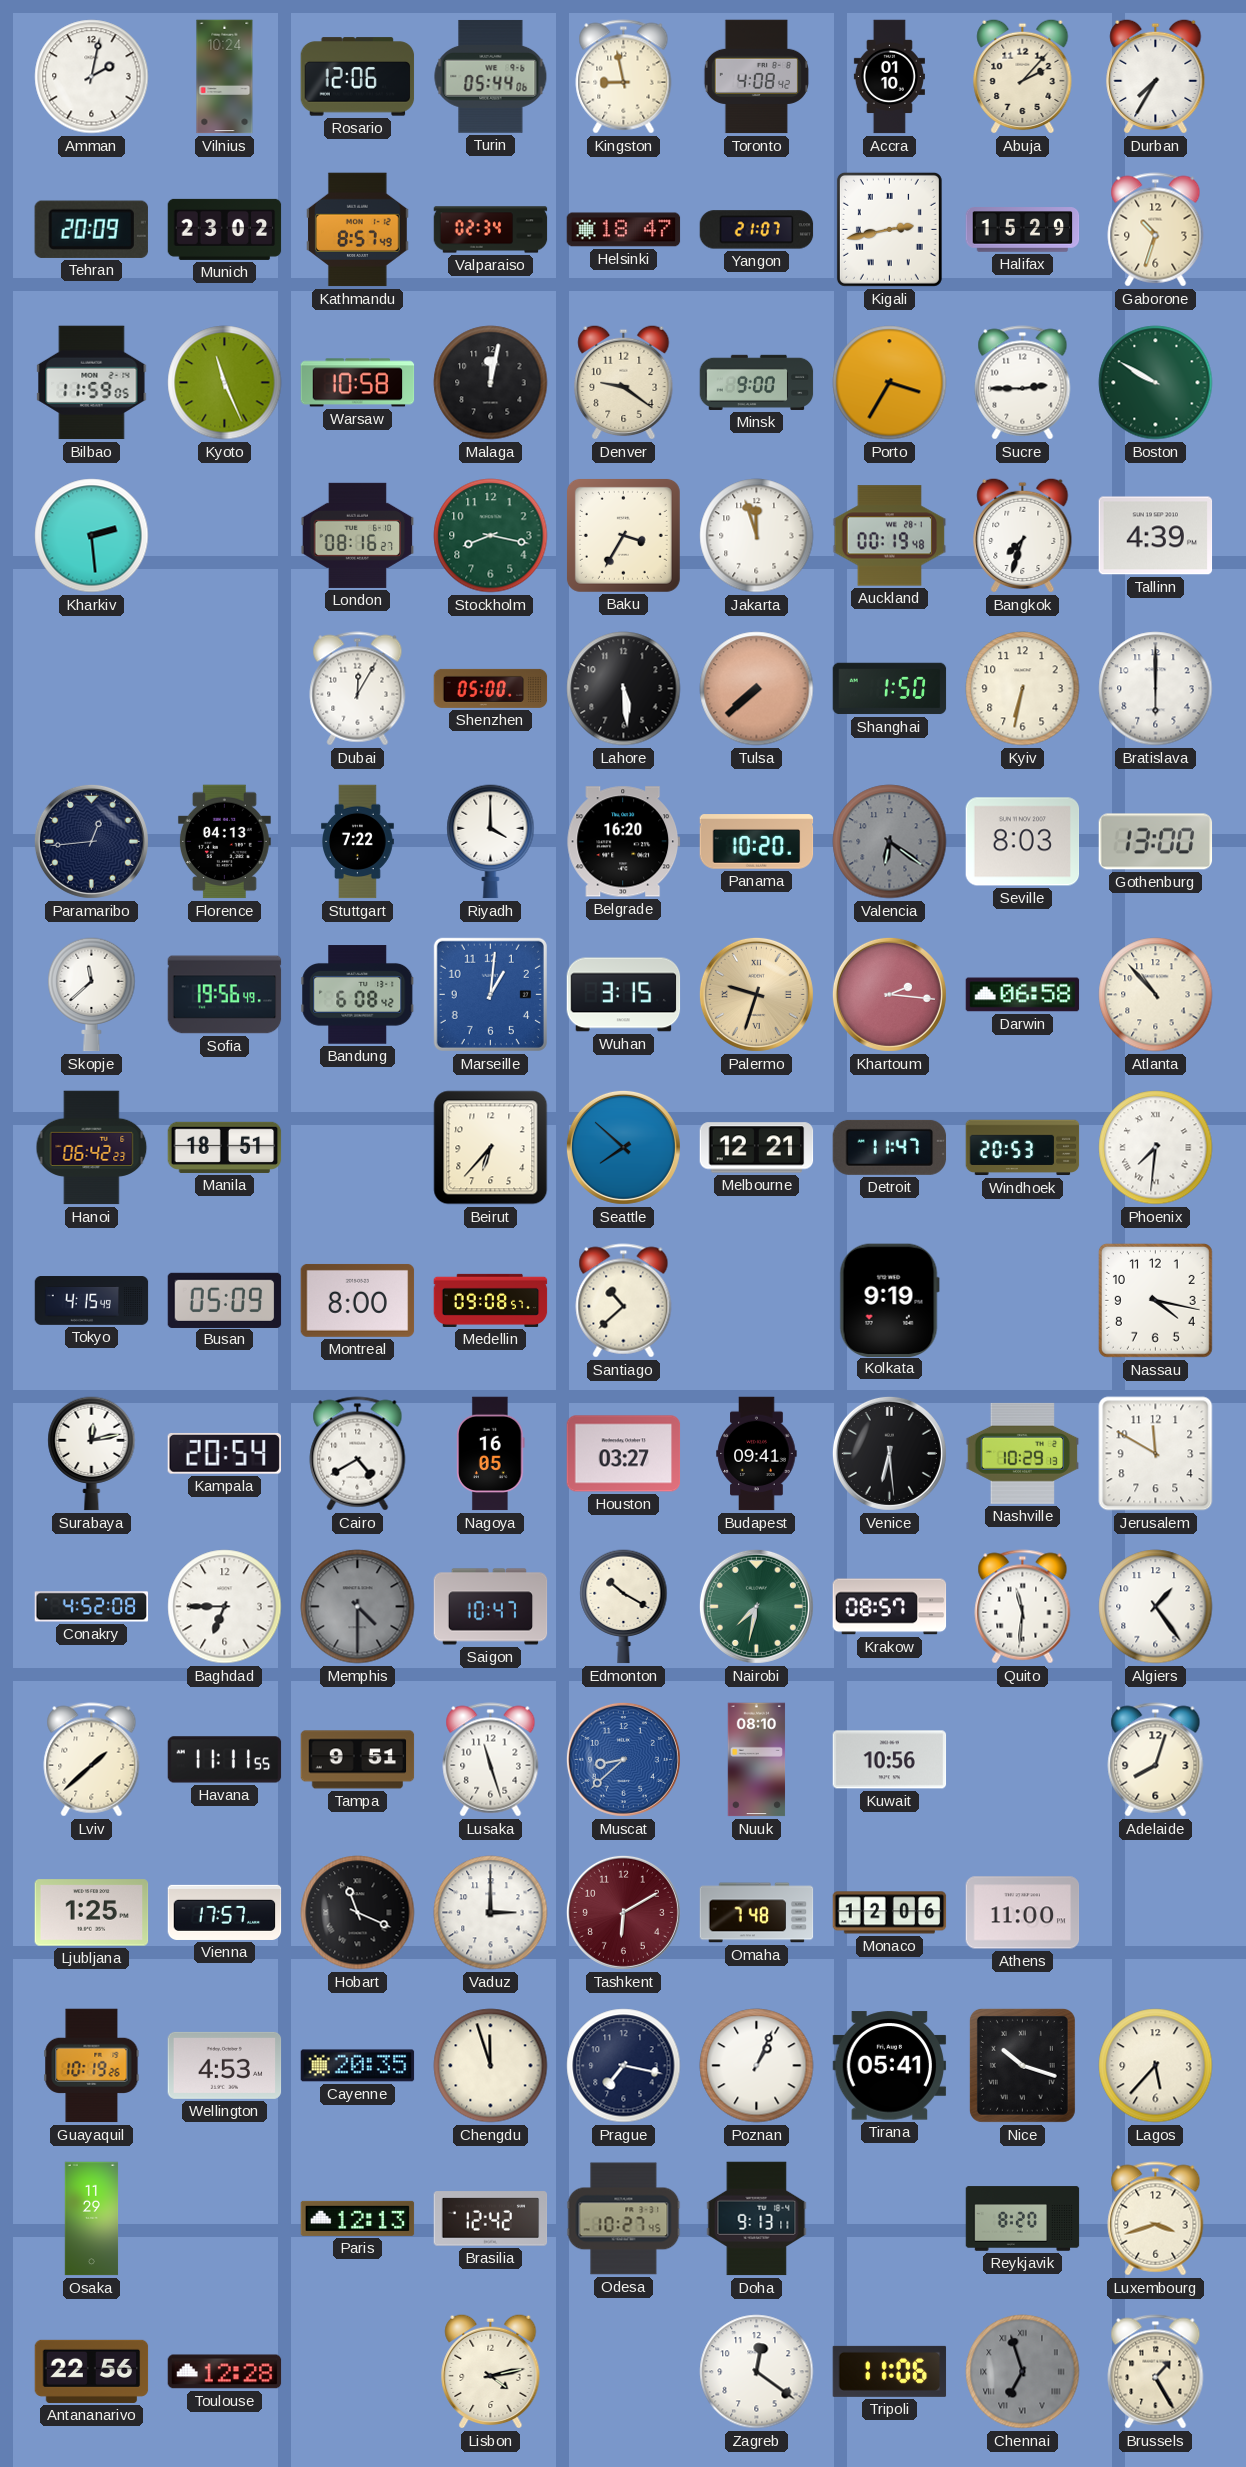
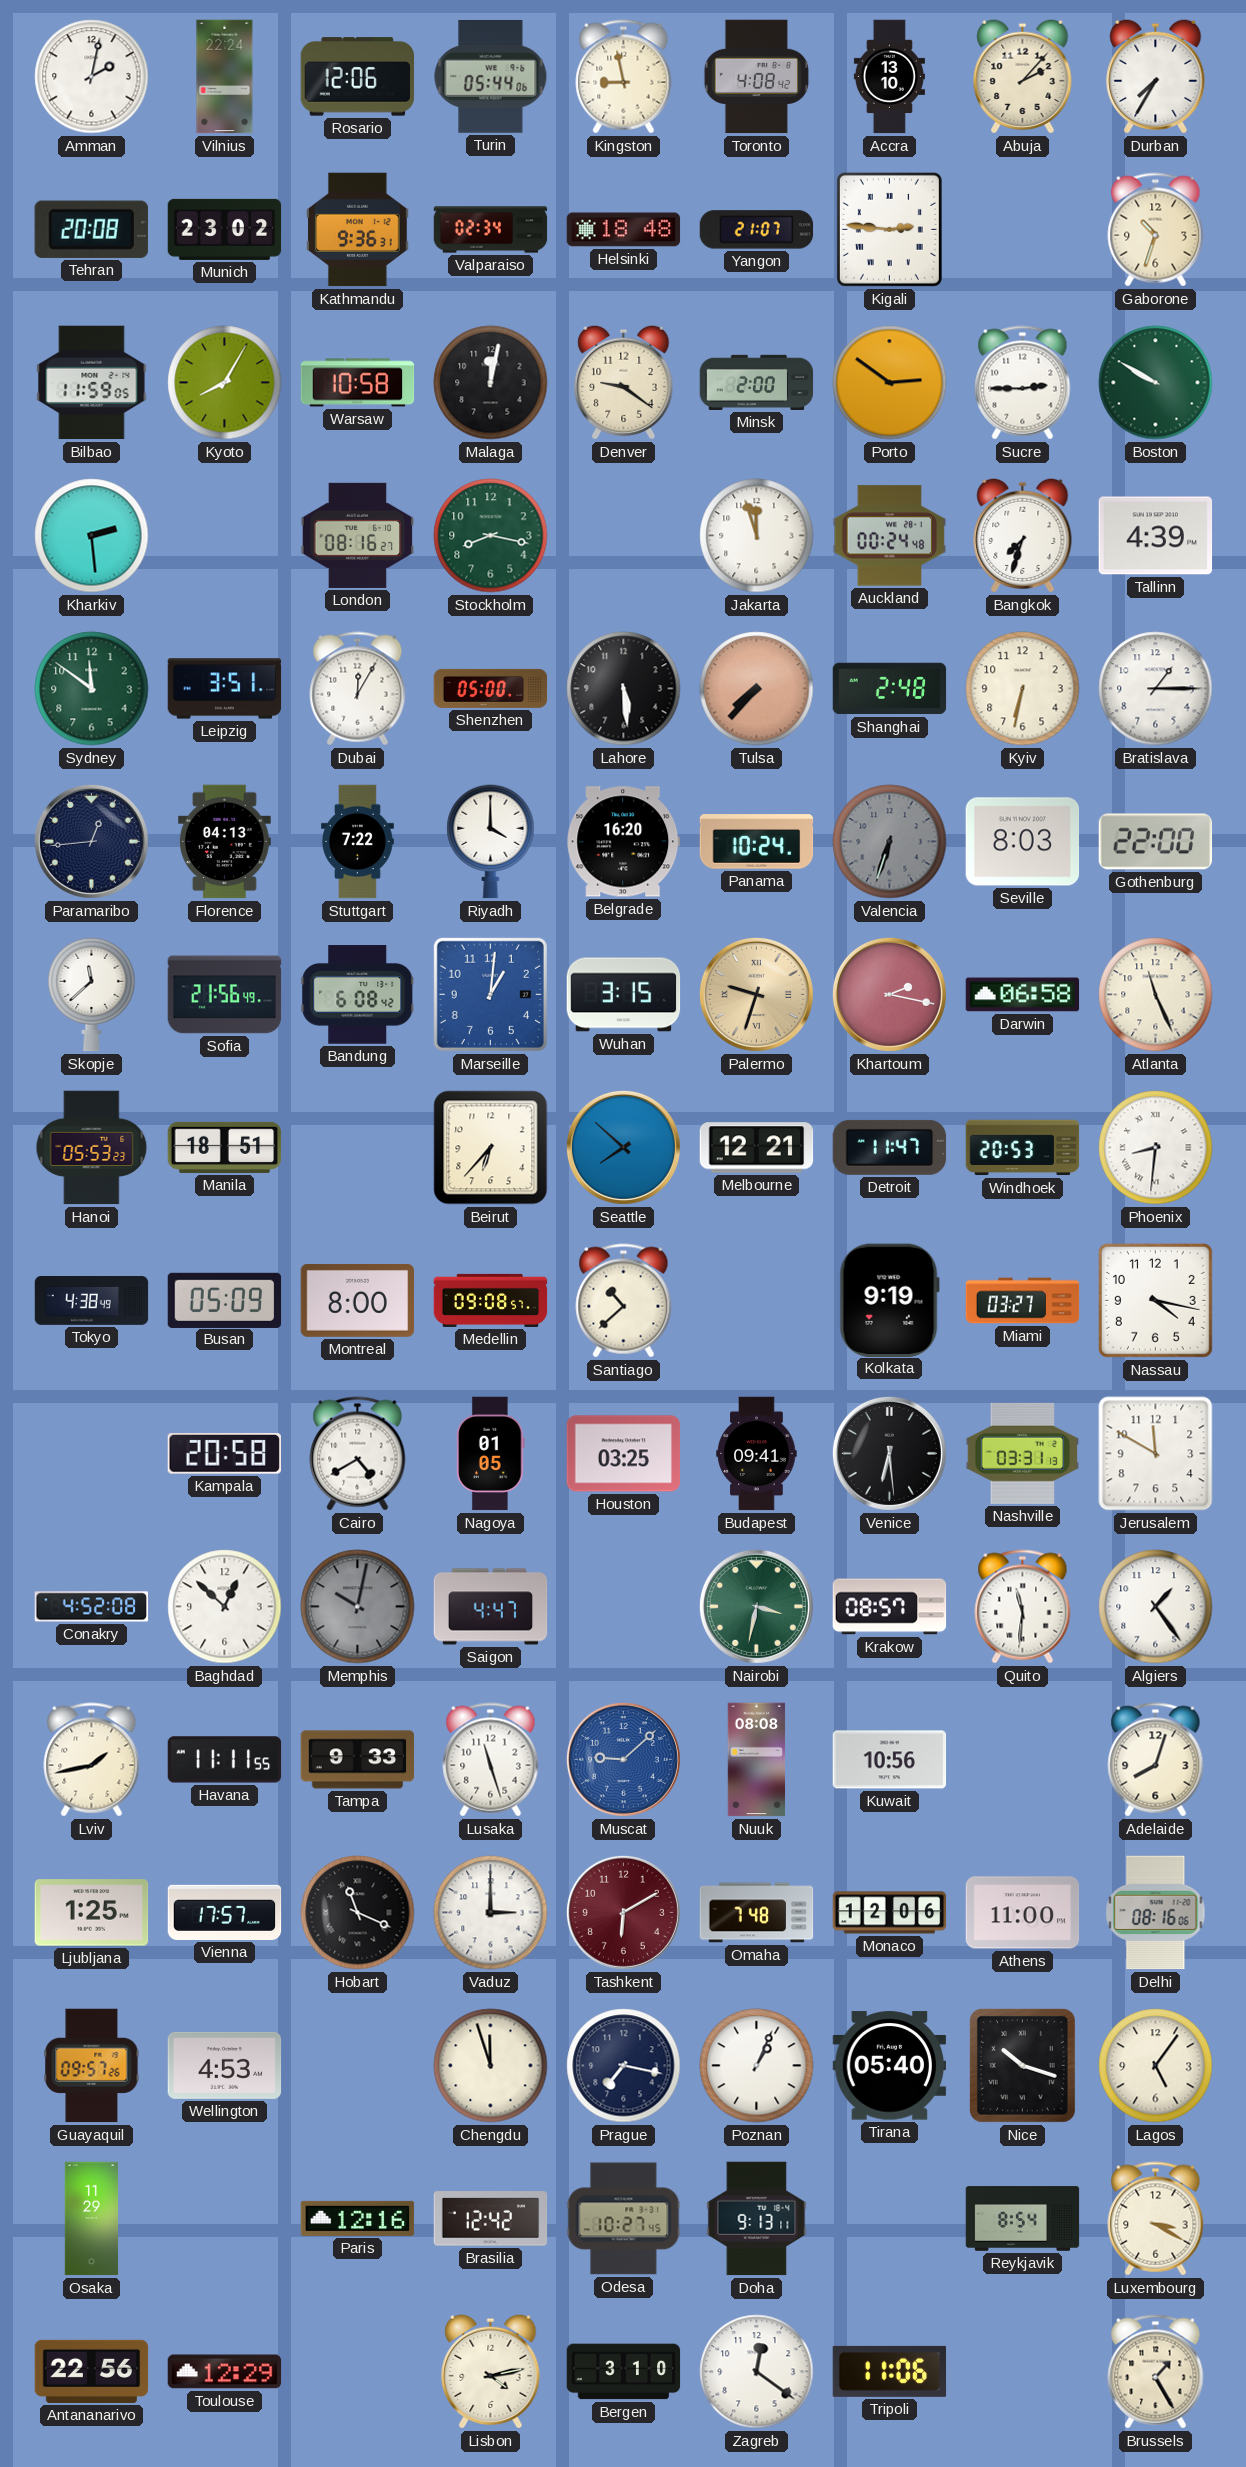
Vilnius: 10:24 -> 22:24 (225, 77)
Accra: 01:10 -> 13:10 (889, 77)
Tehran: 20:09 -> 20:08 (91, 229)
Kathmandu: 8:57 -> 9:36 (358, 230)
Helsinki: 18:47 -> 18:48 (624, 230)
Kigali: 2:43 -> 2:46 (889, 229)
Halifax: 15:29 -> none (1023, 230)
Kyoto: 11:26 -> 8:05 (225, 383)
Minsk: 9:00 -> 2:00 (757, 382)
Porto: 3:35 -> 2:51 (890, 383)
Baku: 3:35 -> none (623, 535)
Auckland: 00:19 -> 00:24 (890, 536)
Sydney: none -> 11:51 (92, 689)
Leipzig: none -> 3:51 (225, 689)
Tulsa: 7:38 -> 7:37 (757, 689)
Shanghai: 1:50 -> 2:48 (890, 689)
Bratislava: 6:00 -> 1:15 (1156, 689)
Panama: 10:20 -> 10:24 (757, 842)
Valencia: 6:21 -> 6:33 (890, 842)
Gothenburg: 13:00 -> 22:00 (1156, 842)
Sofia: 19:56 -> 21:56 (225, 995)
Khartoum: 2:16 -> 2:17 (889, 994)
Atlanta: 10:53 -> 11:26 (1156, 995)
Hanoi: 06:42 -> 05:53 (92, 1148)
Phoenix: 7:31 -> 8:31 (1156, 1148)
Tokyo: 4:15 -> 4:38 (92, 1301)
Miami: none -> 03:27 (1023, 1301)
Surabaya: 12:13 -> none (92, 1454)
Kampala: 20:54 -> 20:58 (224, 1454)
Nagoya: 16:05 -> 01:05 (491, 1454)
Houston: 03:27 -> 03:25 (624, 1454)
Nashville: 10:29 -> 03:31 (1023, 1453)
Baghdad: 6:45 -> 12:52 (225, 1607)
Memphis: 4:30 -> 10:02 (358, 1607)
Saigon: 10:47 -> 4:47 (491, 1607)
Edmonton: 10:20 -> none (624, 1607)
Nairobi: 7:32 -> 3:32 (756, 1606)
Lviv: 1:38 -> 1:43 (92, 1760)
Tampa: 9:51 -> 9:33 (358, 1760)
Muscat: 8:38 -> 9:08 (623, 1759)
Nuuk: 08:10 -> 08:08 (757, 1760)
Delhi: none -> 08:16 (1156, 1913)
Guayaquil: 10:19 -> 09:57 (92, 2066)
Cayenne: 20:35 -> none (358, 2066)
Tirana: 05:41 -> 05:40 (890, 2066)
Lagos: 5:37 -> 5:06 (1156, 2066)
Paris: 12:13 -> 12:16 (358, 2218)
Reykjavik: 8:20 -> 8:54 (1023, 2219)
Luxembourg: 3:42 -> 3:20 (1156, 2219)
Toulouse: 12:28 -> 12:29 (225, 2372)
Bergen: none -> 3:10 (624, 2372)
Chennai: 6:57 -> none (1023, 2372)
